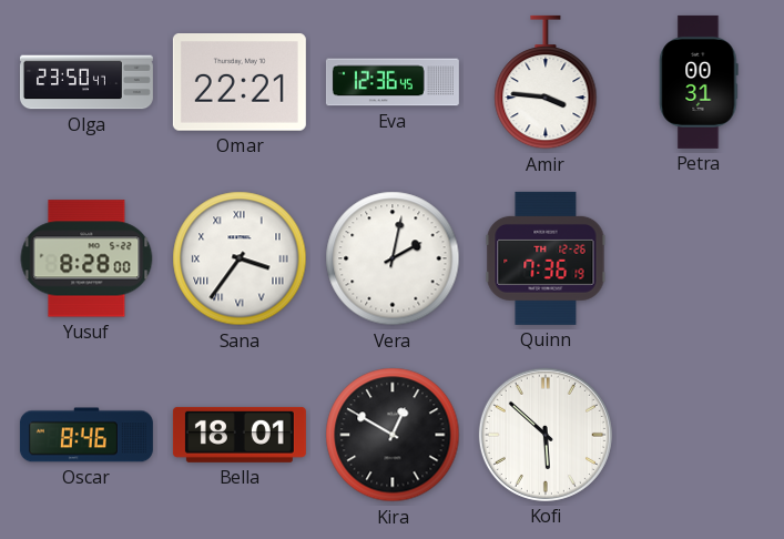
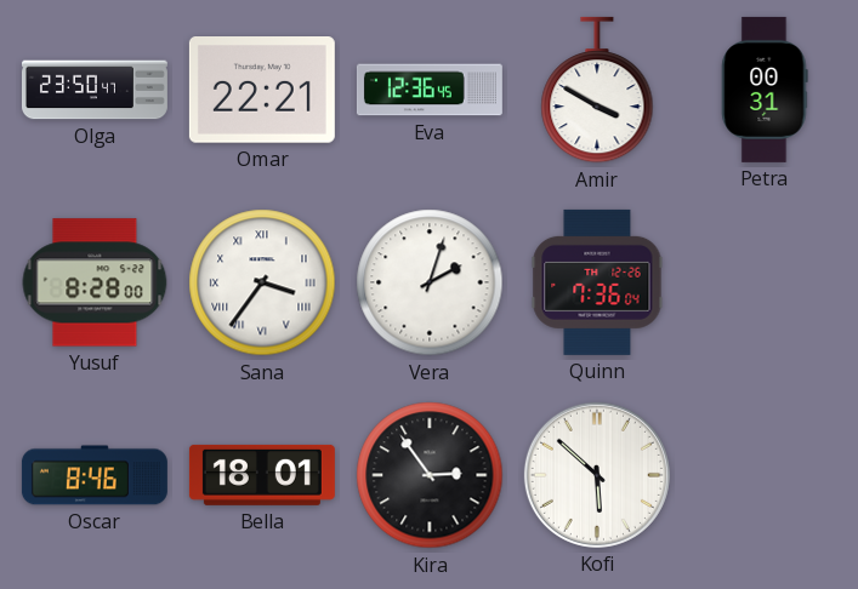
Amir: 3:46 -> 3:50 (597, 90)
Vera: 2:02 -> 2:03 (430, 282)
Quinn: 7:36:19 -> 7:36:04 (597, 282)
Kira: 12:50 -> 2:54 (430, 475)
